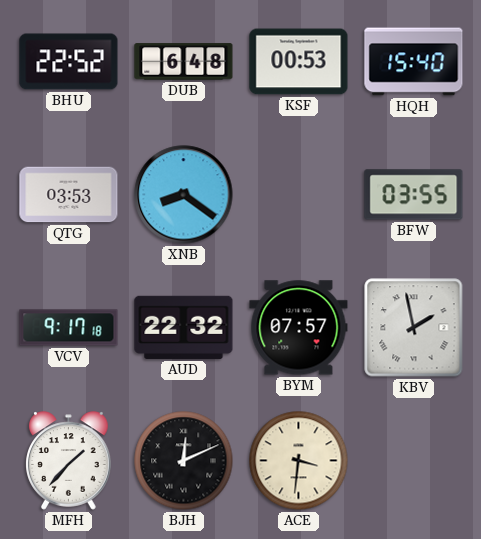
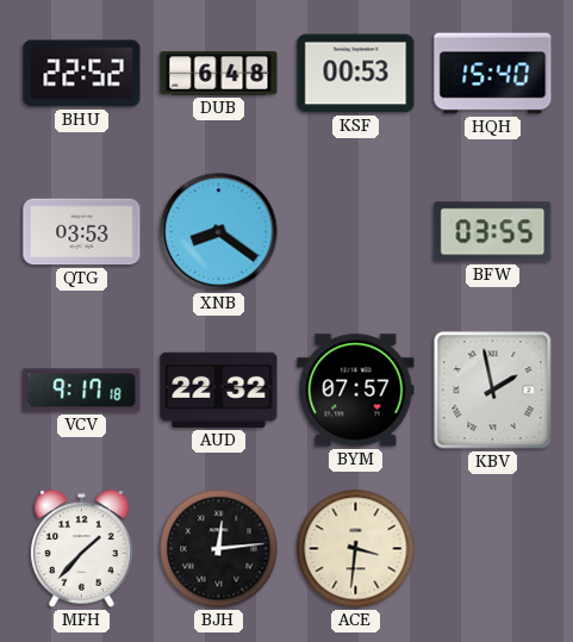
BJH: 12:11 -> 12:14 (219, 549)
